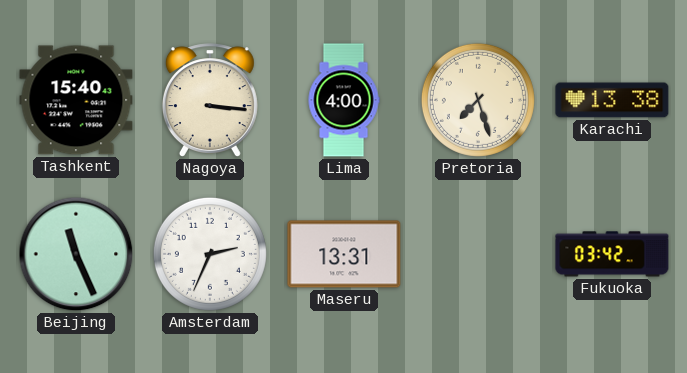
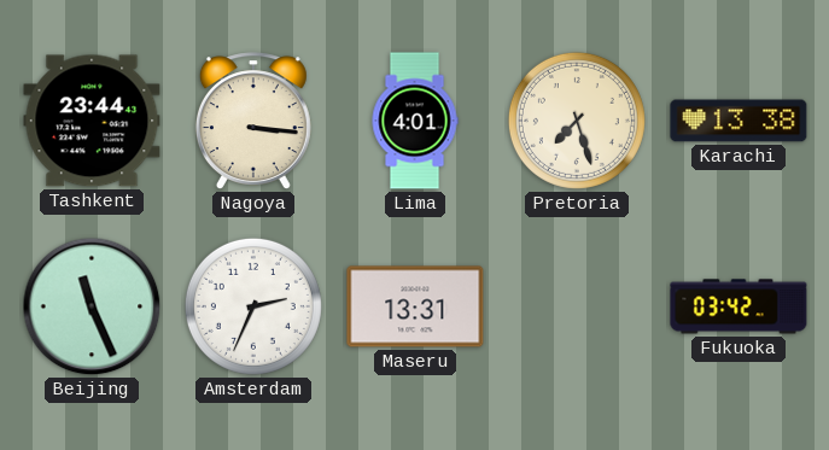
Tashkent: 15:40 -> 23:44 (92, 121)
Lima: 4:00 -> 4:01 (415, 121)
